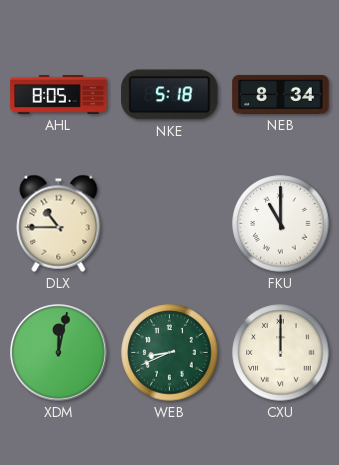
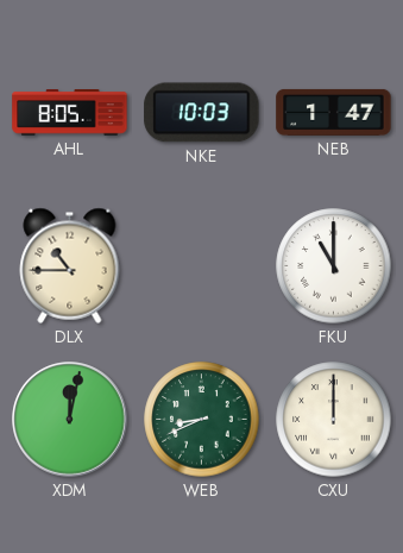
NKE: 5:18 -> 10:03 (202, 113)
NEB: 8:34 -> 1:47 (334, 112)
